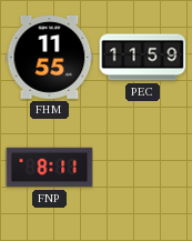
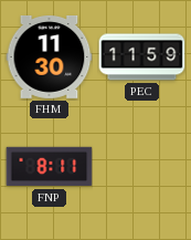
FHM: 11:55 -> 11:30 (49, 56)
